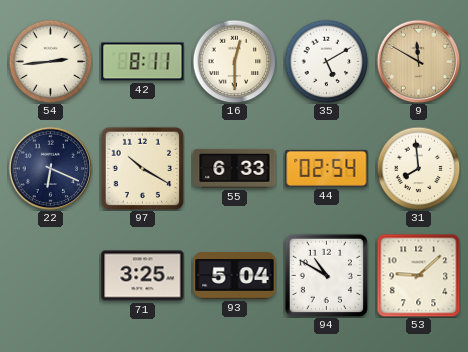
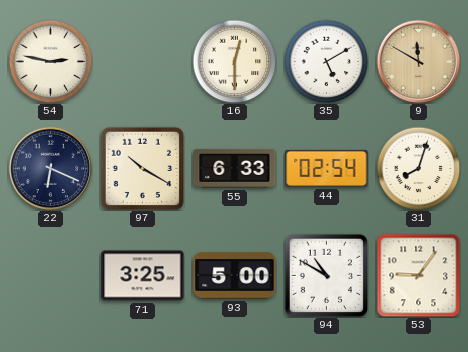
54: 2:44 -> 2:47 (50, 61)
42: 8:11 -> none (143, 62)
31: 7:59 -> 8:03 (418, 168)
93: 5:04 -> 5:00 (235, 276)
53: 9:08 -> 9:06 (418, 275)
